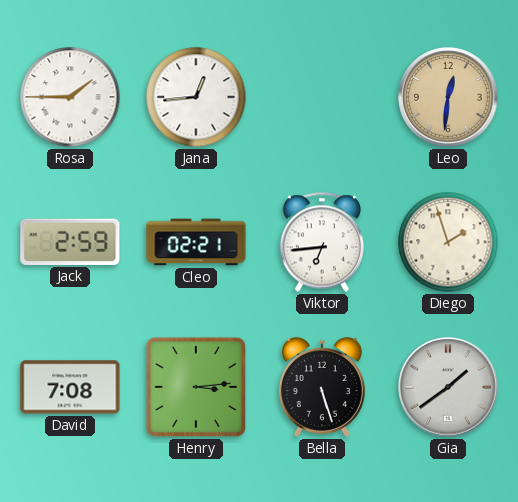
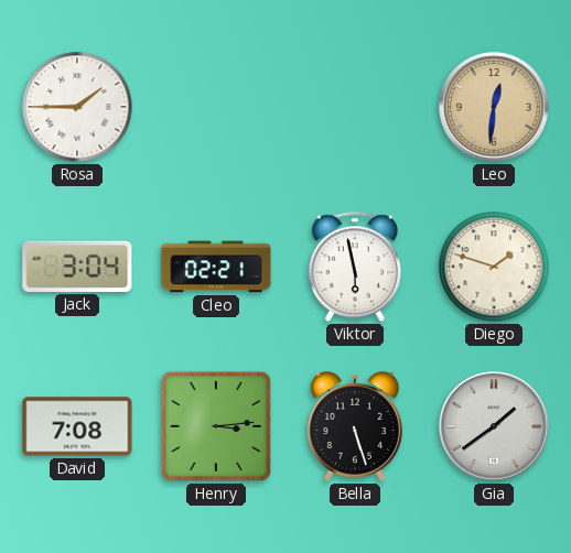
Jana: 12:44 -> none (196, 97)
Jack: 2:59 -> 3:04 (77, 267)
Viktor: 6:44 -> 5:58 (354, 267)
Diego: 1:57 -> 1:48 (494, 267)
